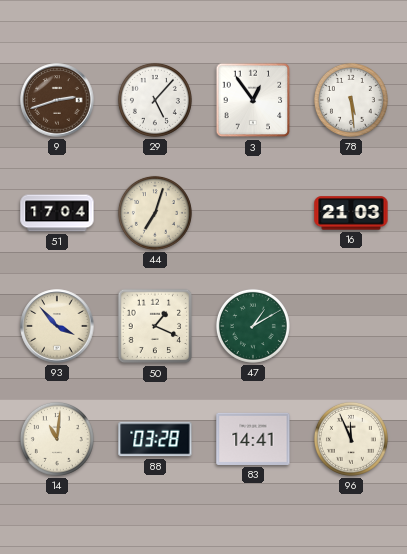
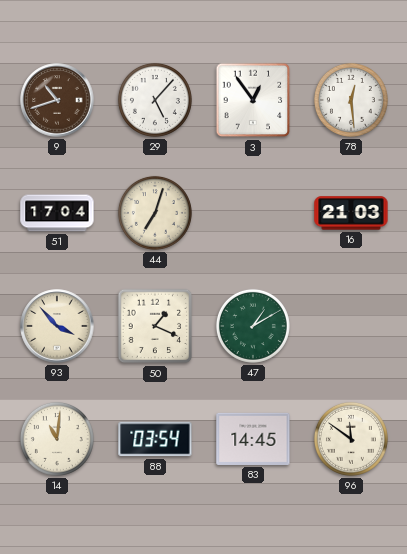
9: 2:42 -> 10:42 (57, 100)
78: 5:29 -> 12:29 (351, 100)
88: 03:28 -> 03:54 (155, 439)
83: 14:41 -> 14:45 (253, 439)
96: 11:56 -> 11:51 (351, 439)
